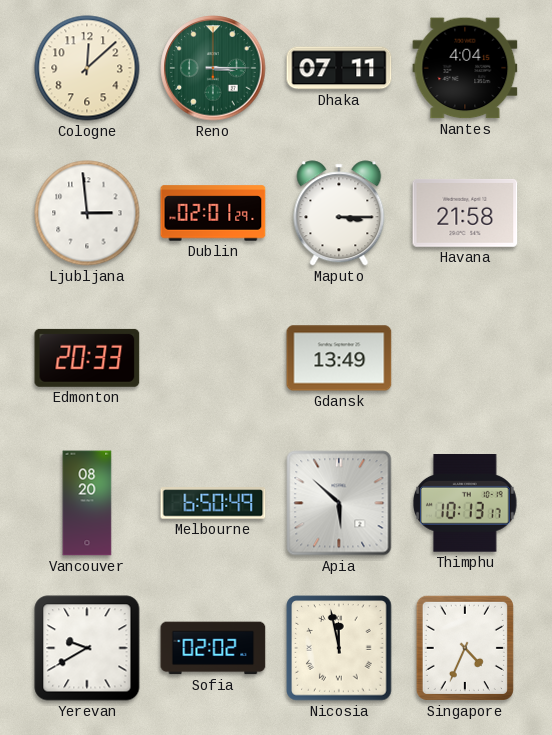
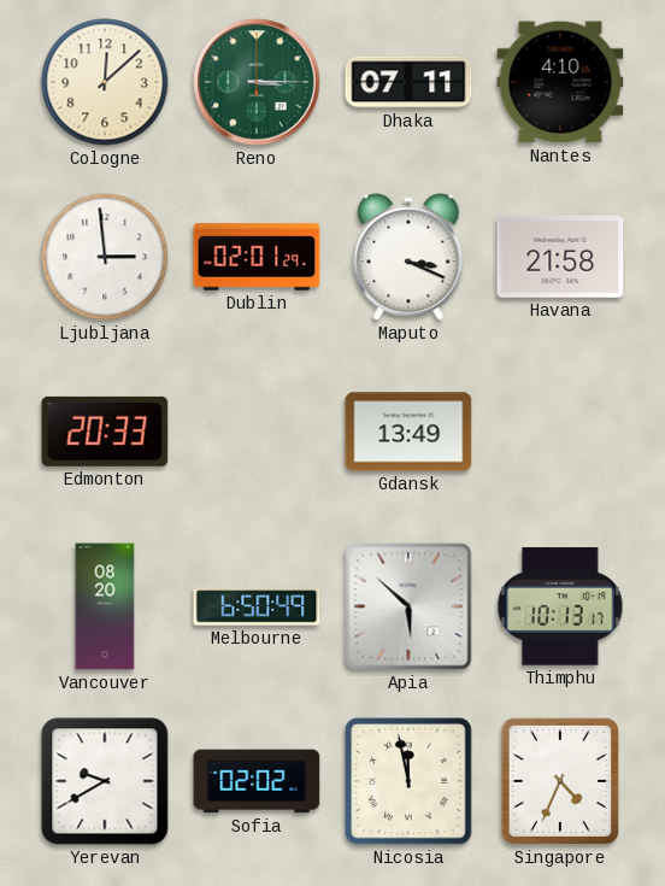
Nantes: 4:04 -> 4:10 (560, 82)
Maputo: 3:15 -> 3:19 (408, 257)
